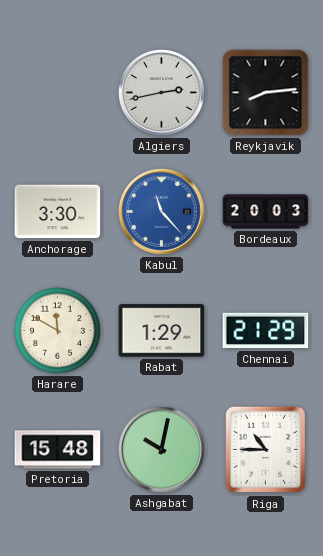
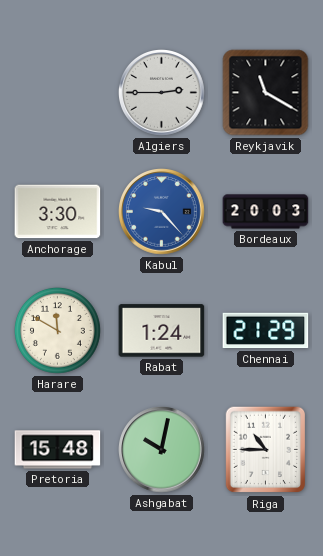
Algiers: 2:43 -> 2:45 (162, 93)
Reykjavik: 8:14 -> 11:20 (266, 93)
Kabul: 11:23 -> 9:23 (162, 212)
Rabat: 1:29 -> 1:24 (162, 331)
